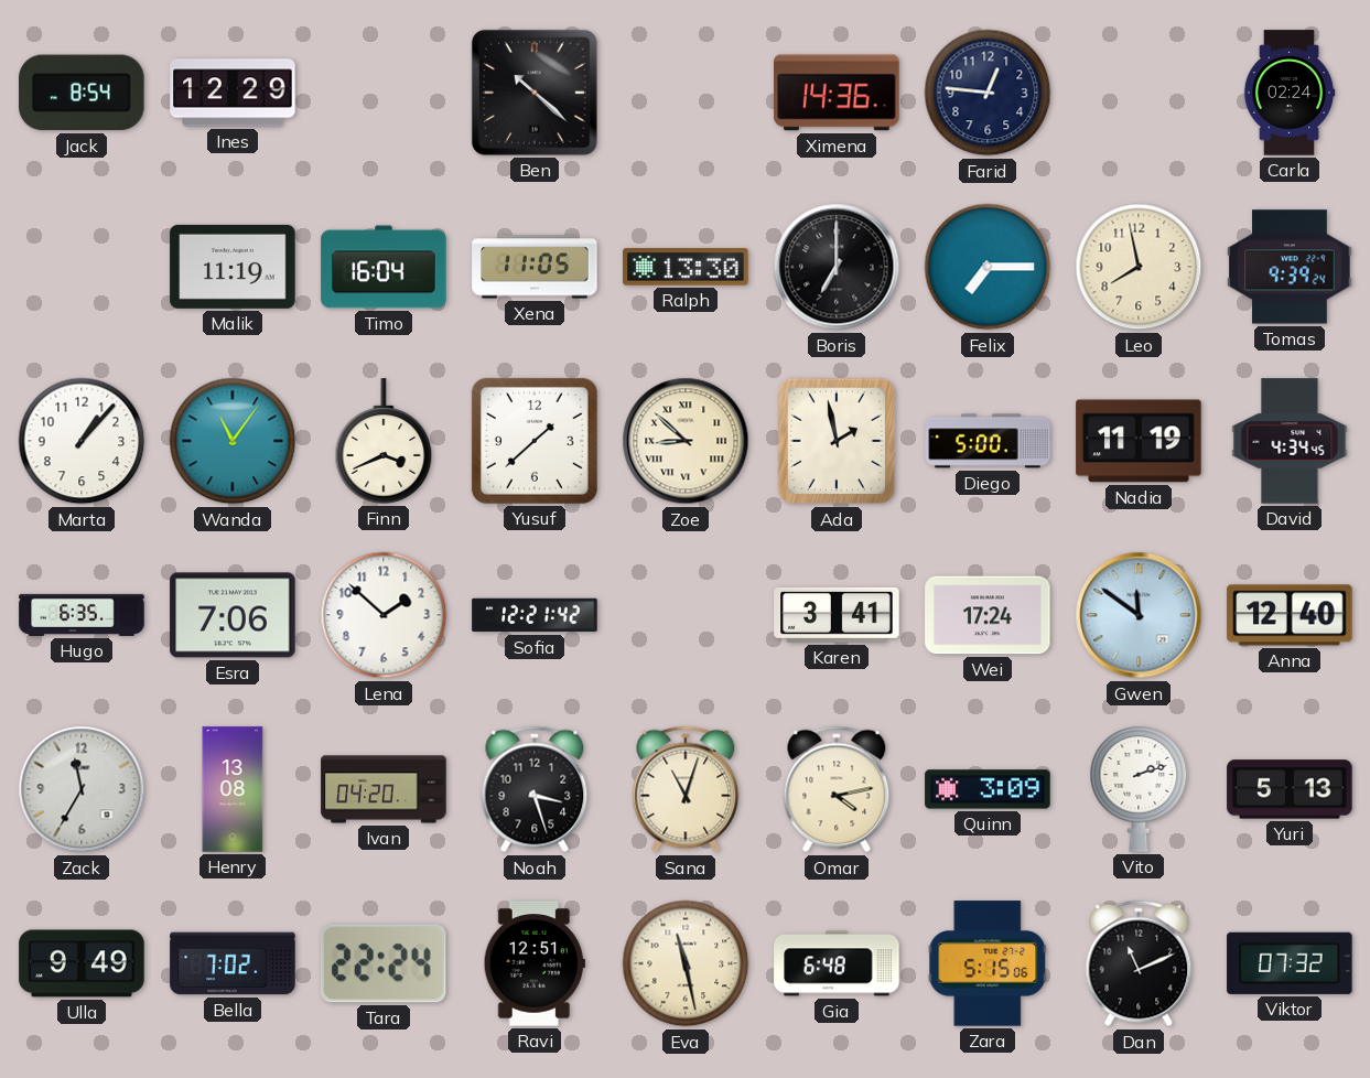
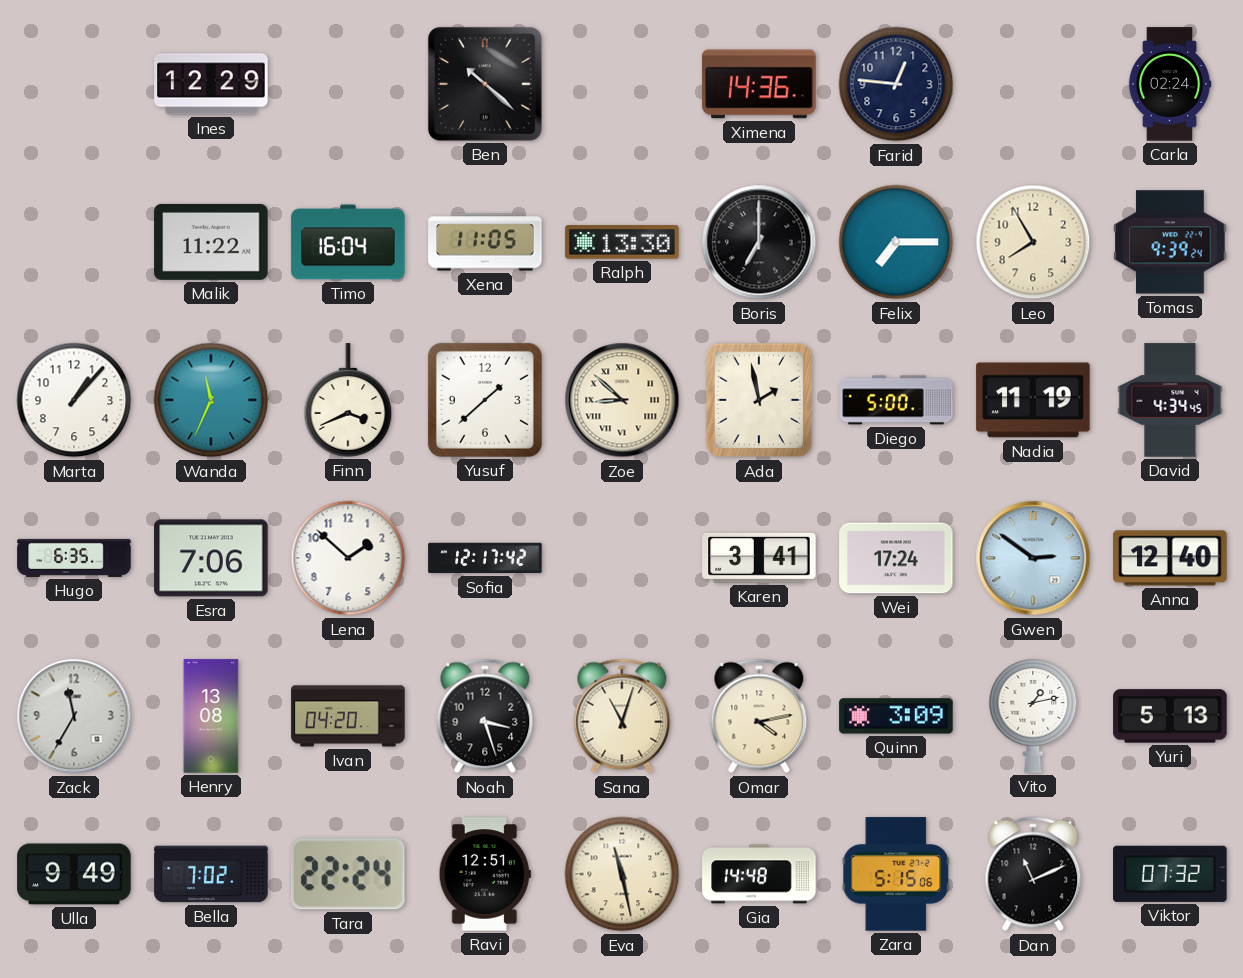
Jack: 8:54 -> none (82, 93)
Malik: 11:19 -> 11:22 (211, 242)
Leo: 7:58 -> 7:55 (1033, 242)
Wanda: 11:06 -> 11:34 (211, 400)
Sofia: 12:21 -> 12:17 (485, 558)
Gwen: 11:51 -> 2:51 (1033, 558)
Vito: 2:12 -> 1:13 (1033, 717)
Gia: 6:48 -> 14:48 (759, 874)
